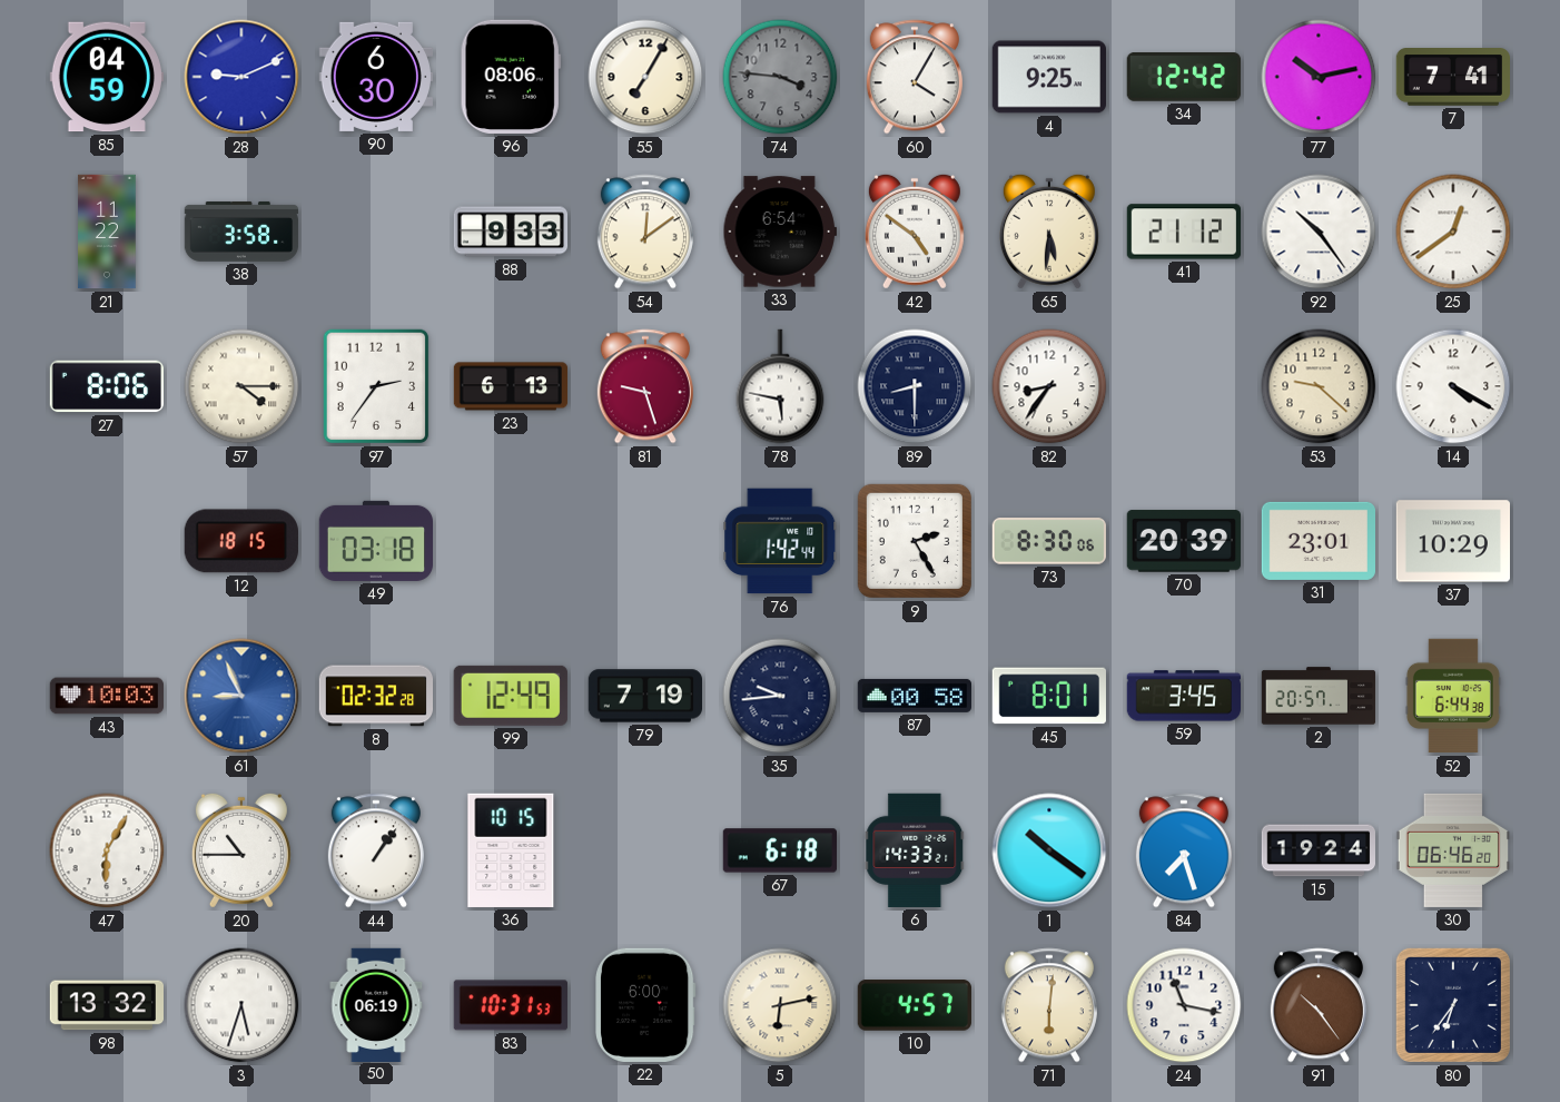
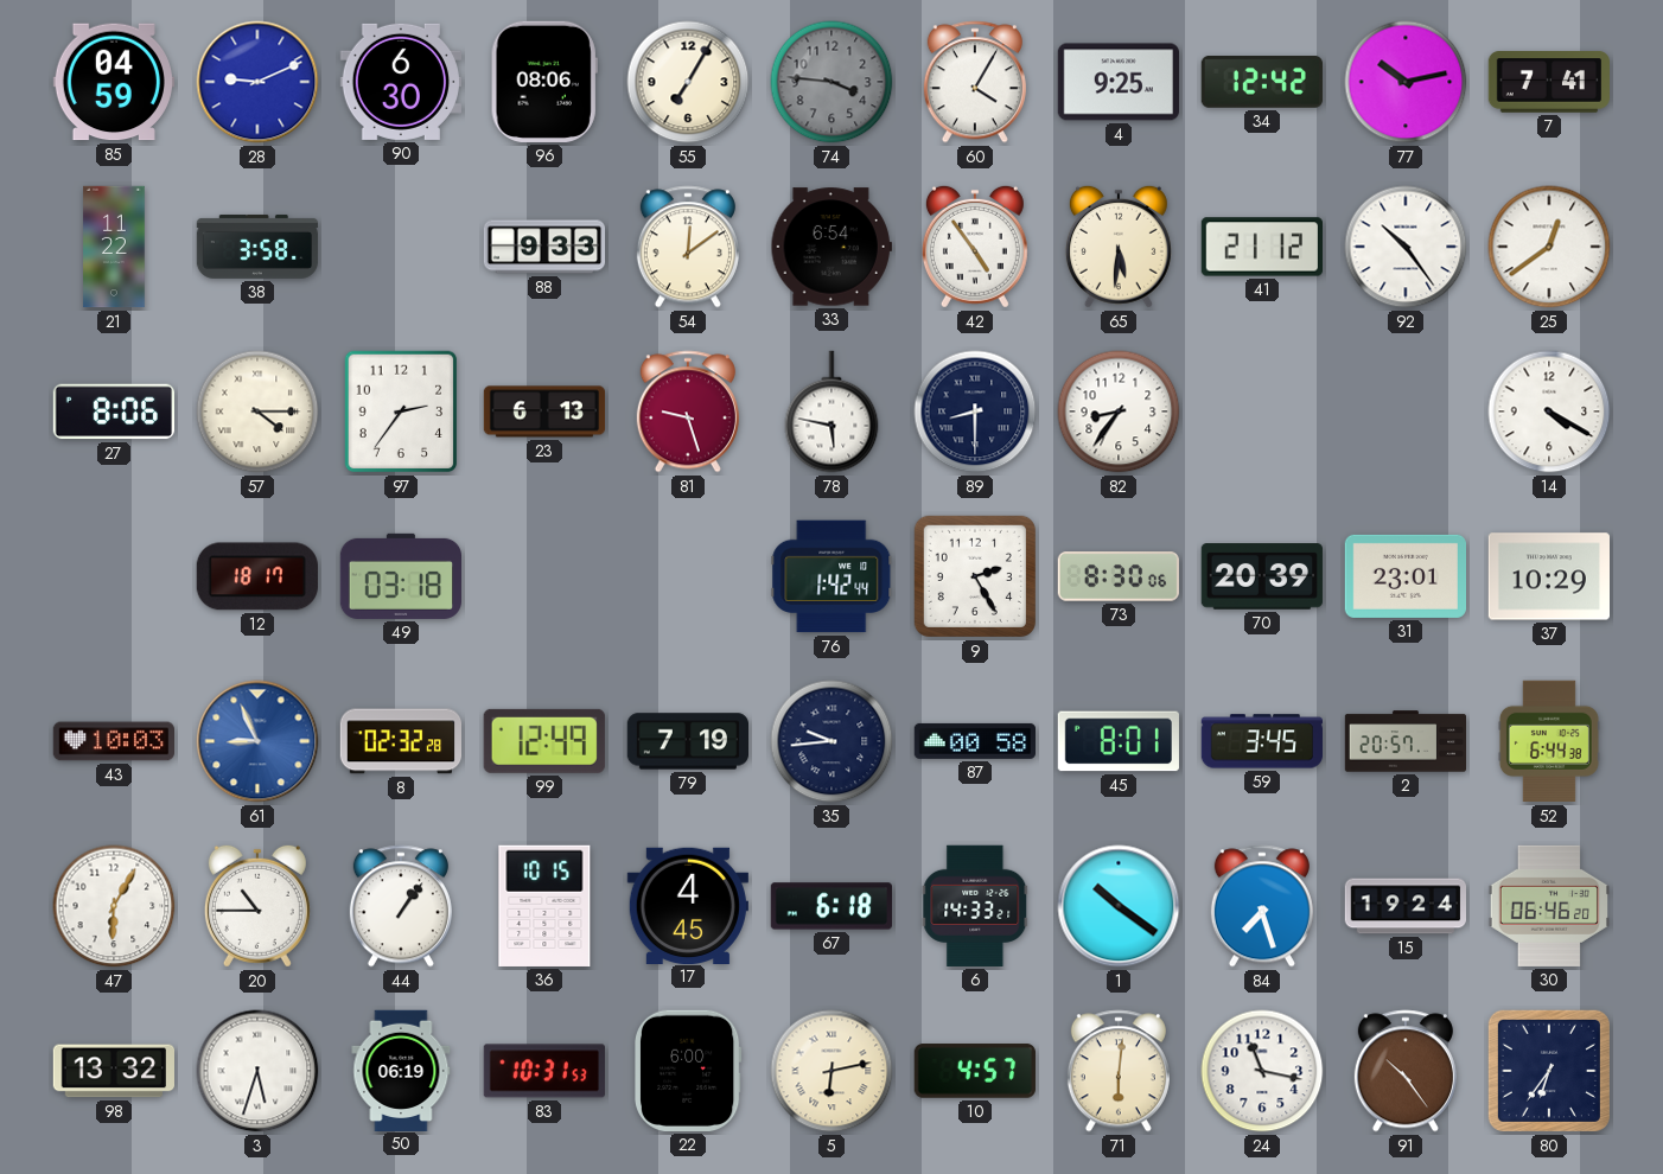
42: 4:51 -> 4:54 (975, 247)
53: 9:22 -> none (1319, 386)
12: 18:15 -> 18:17 (257, 576)
17: none -> 4:45 (687, 905)
